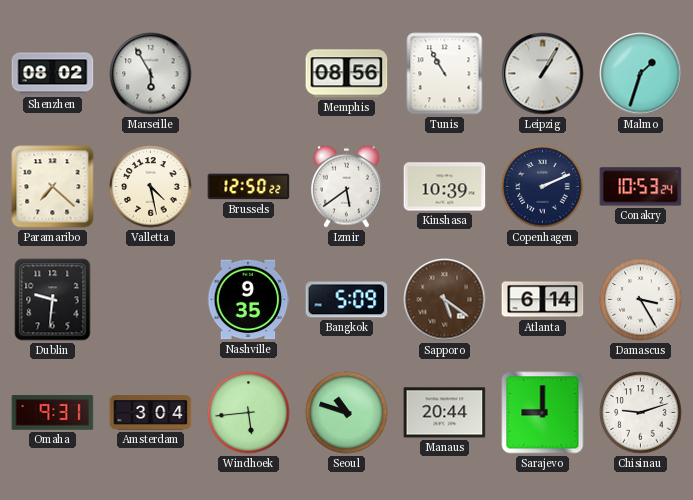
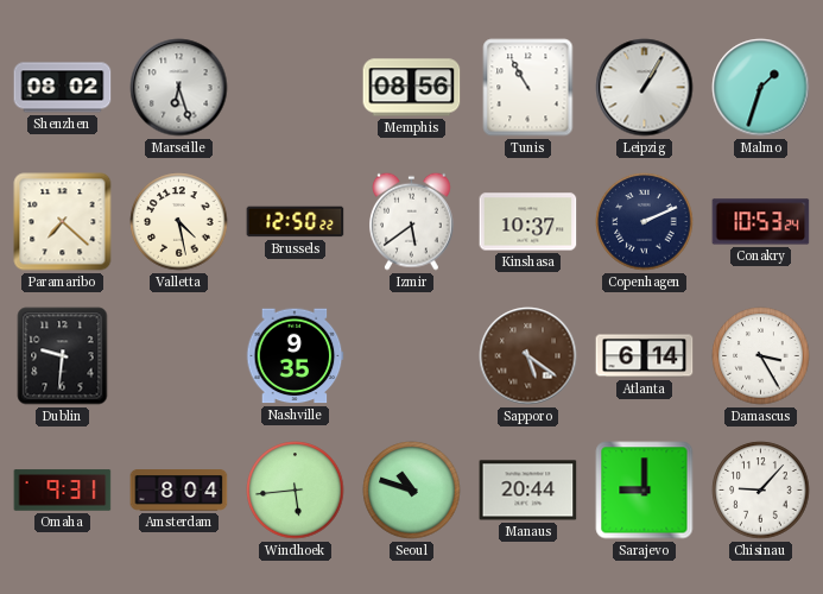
Marseille: 5:55 -> 6:27 (179, 88)
Kinshasa: 10:39 -> 10:37 (528, 222)
Bangkok: 5:09 -> none (347, 300)
Amsterdam: 3:04 -> 8:04 (179, 491)
Chisinau: 9:12 -> 9:07 (761, 491)
